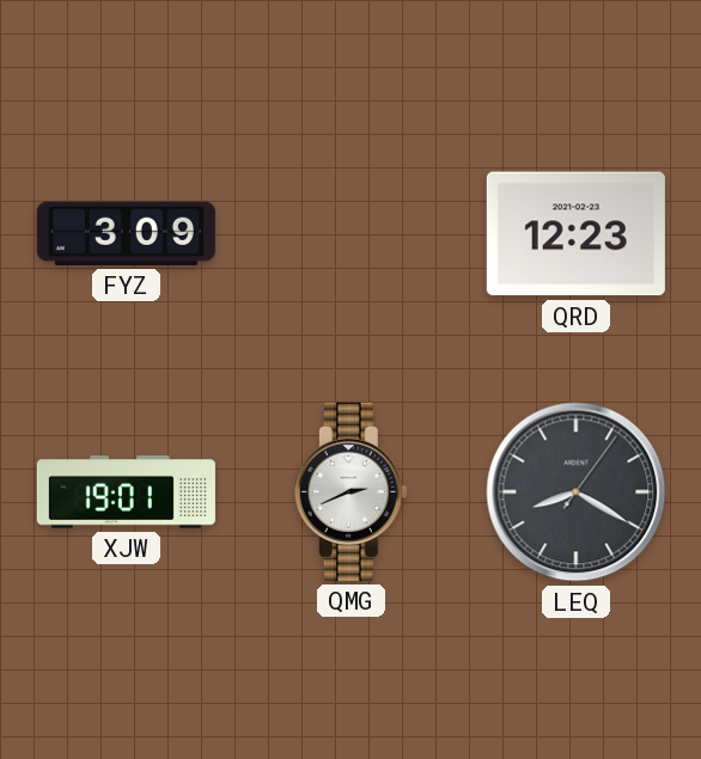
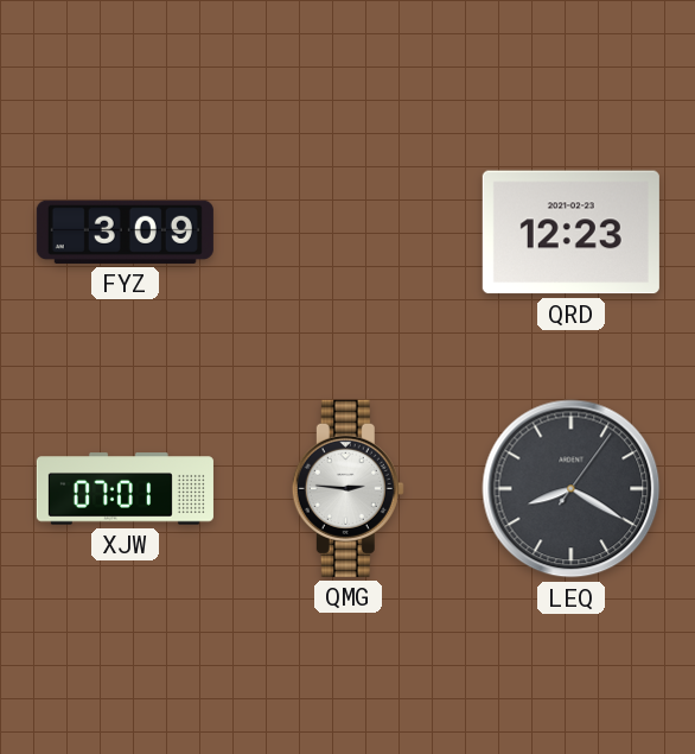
XJW: 19:01 -> 07:01 (125, 489)
QMG: 2:41 -> 2:46 (347, 488)
